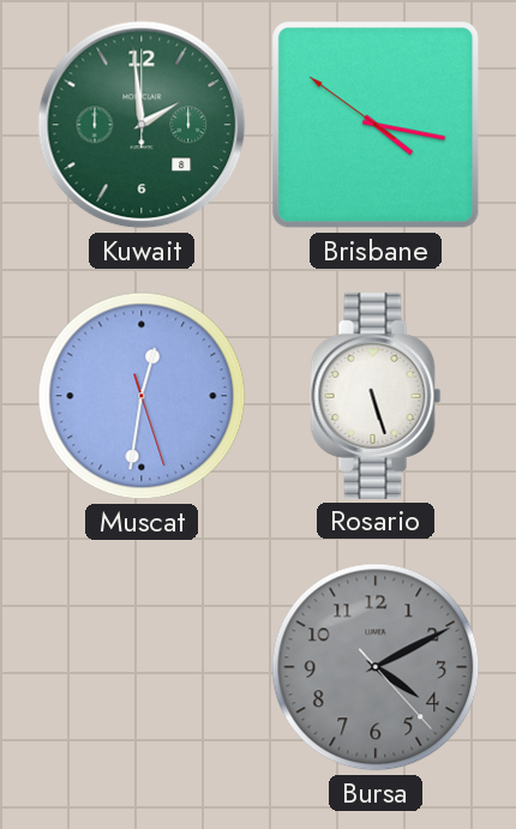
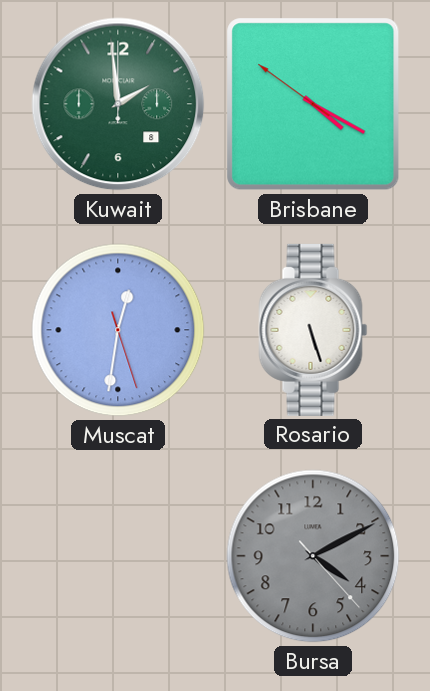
Brisbane: 4:16 -> 4:19 (313, 104)
